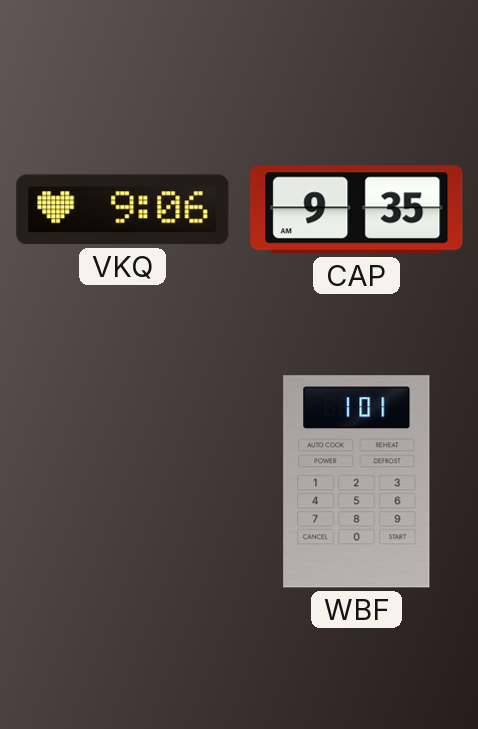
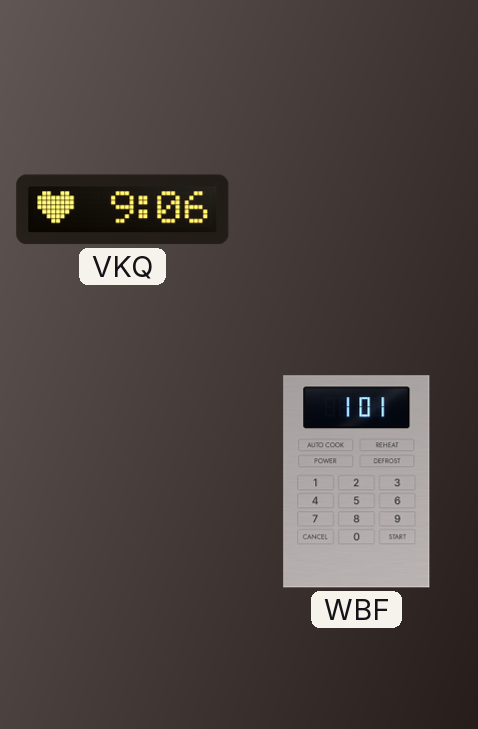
CAP: 9:35 -> none (357, 210)
